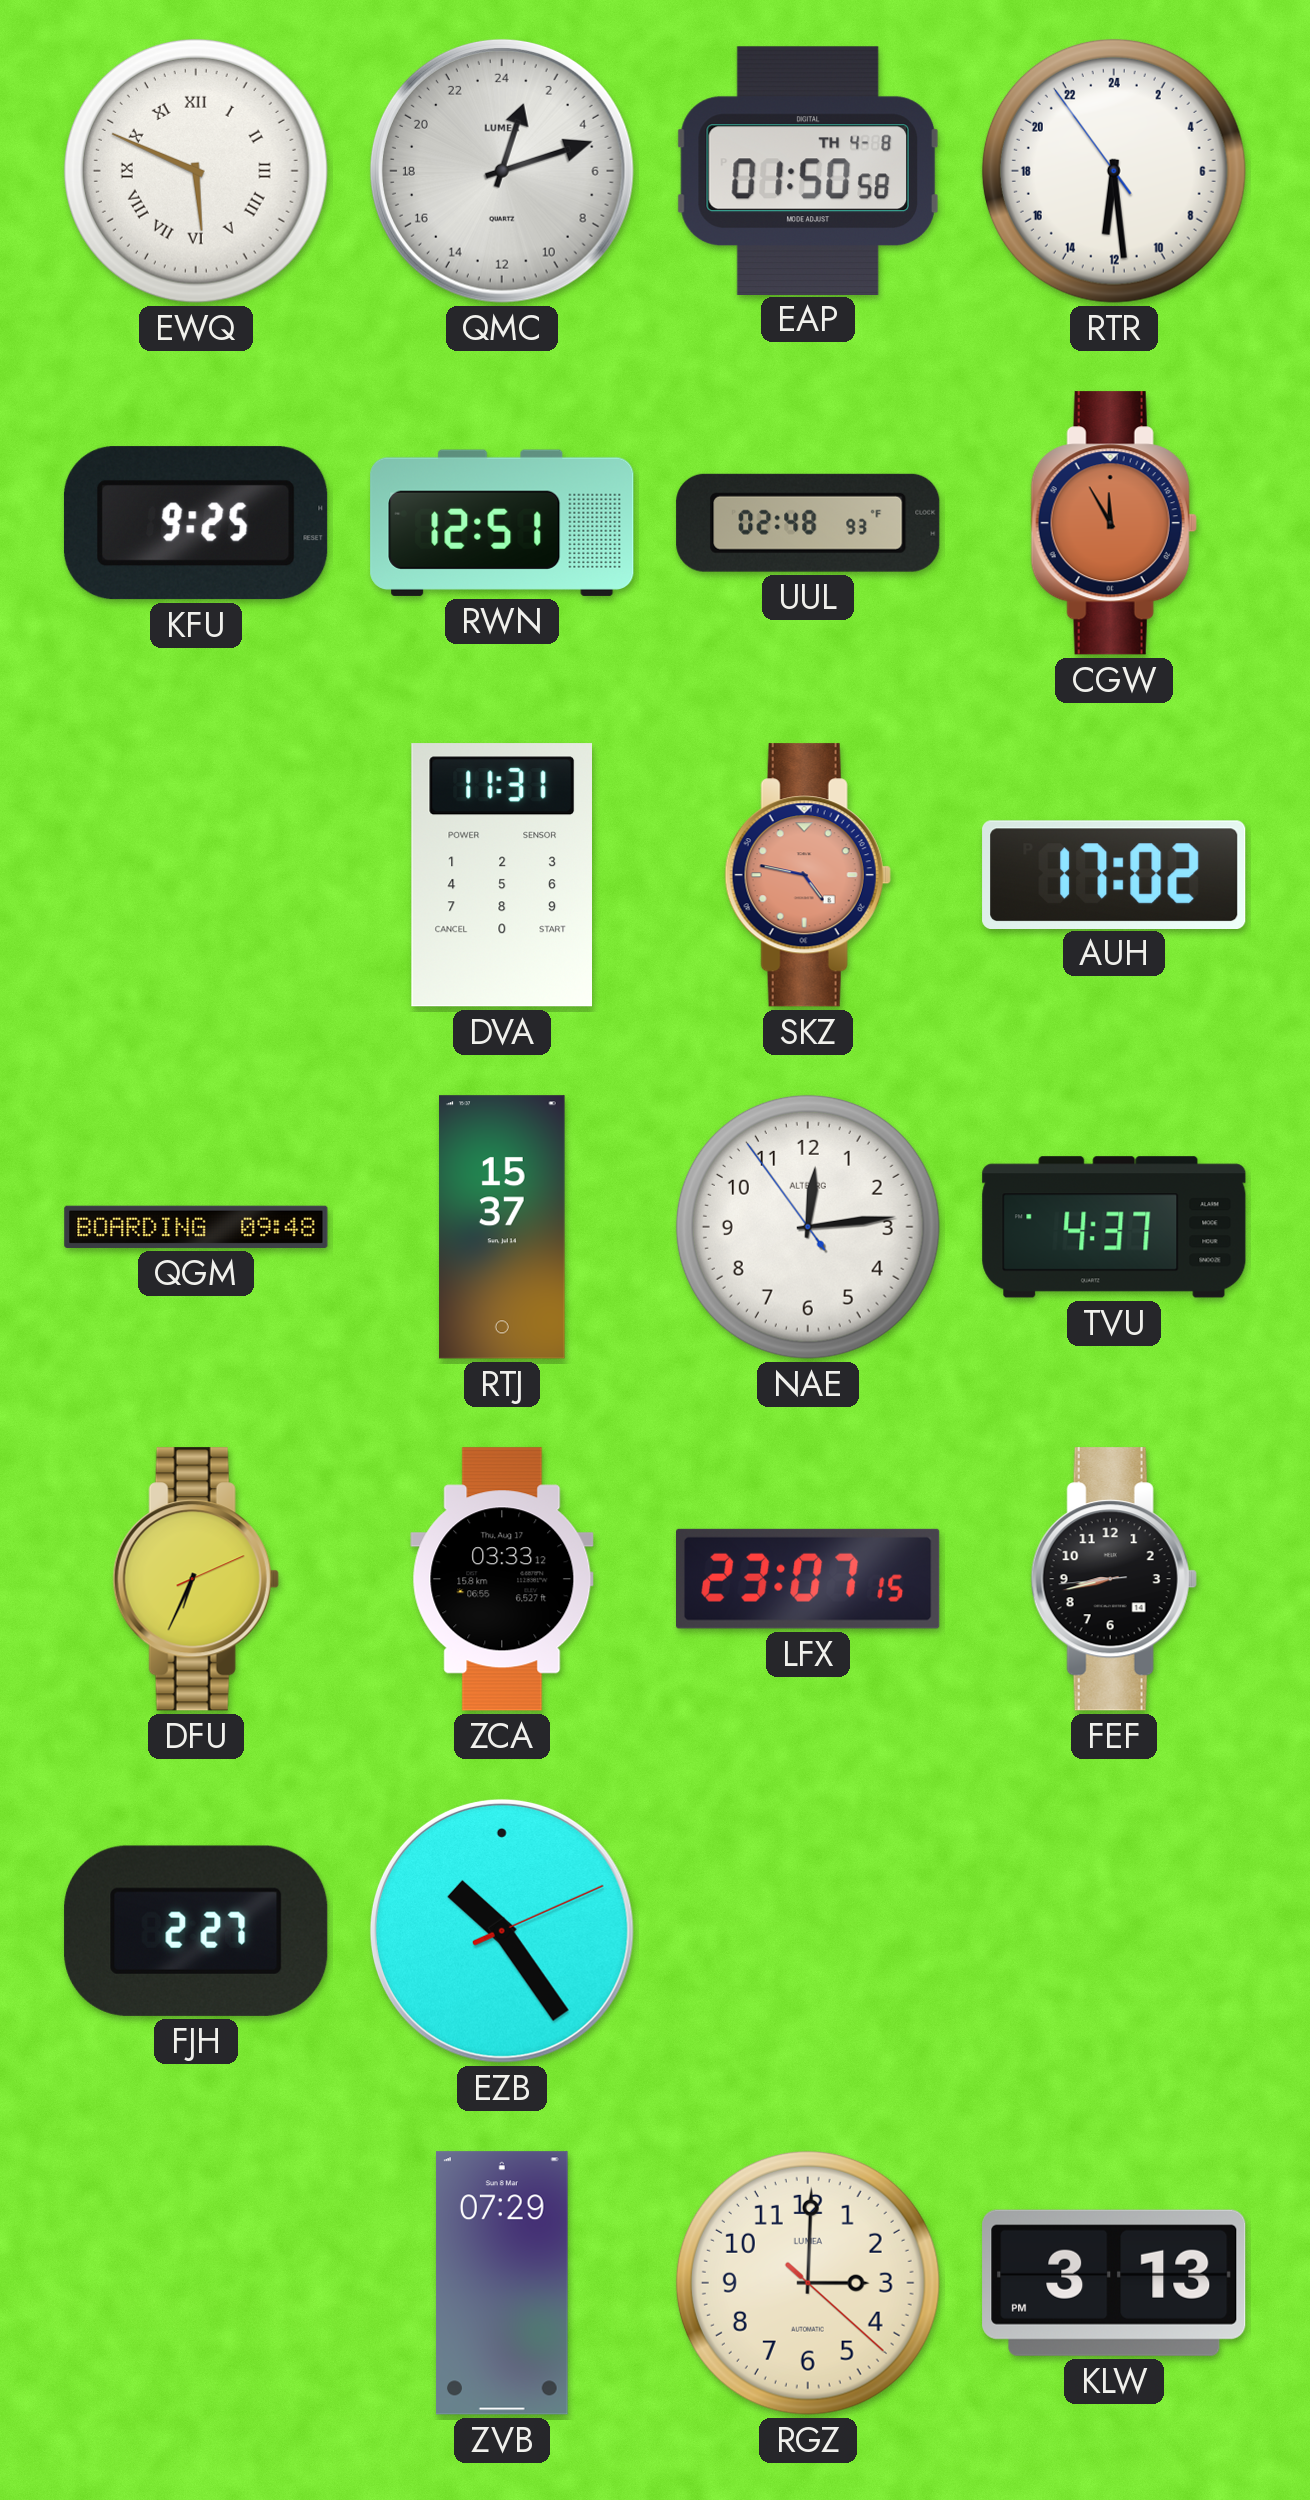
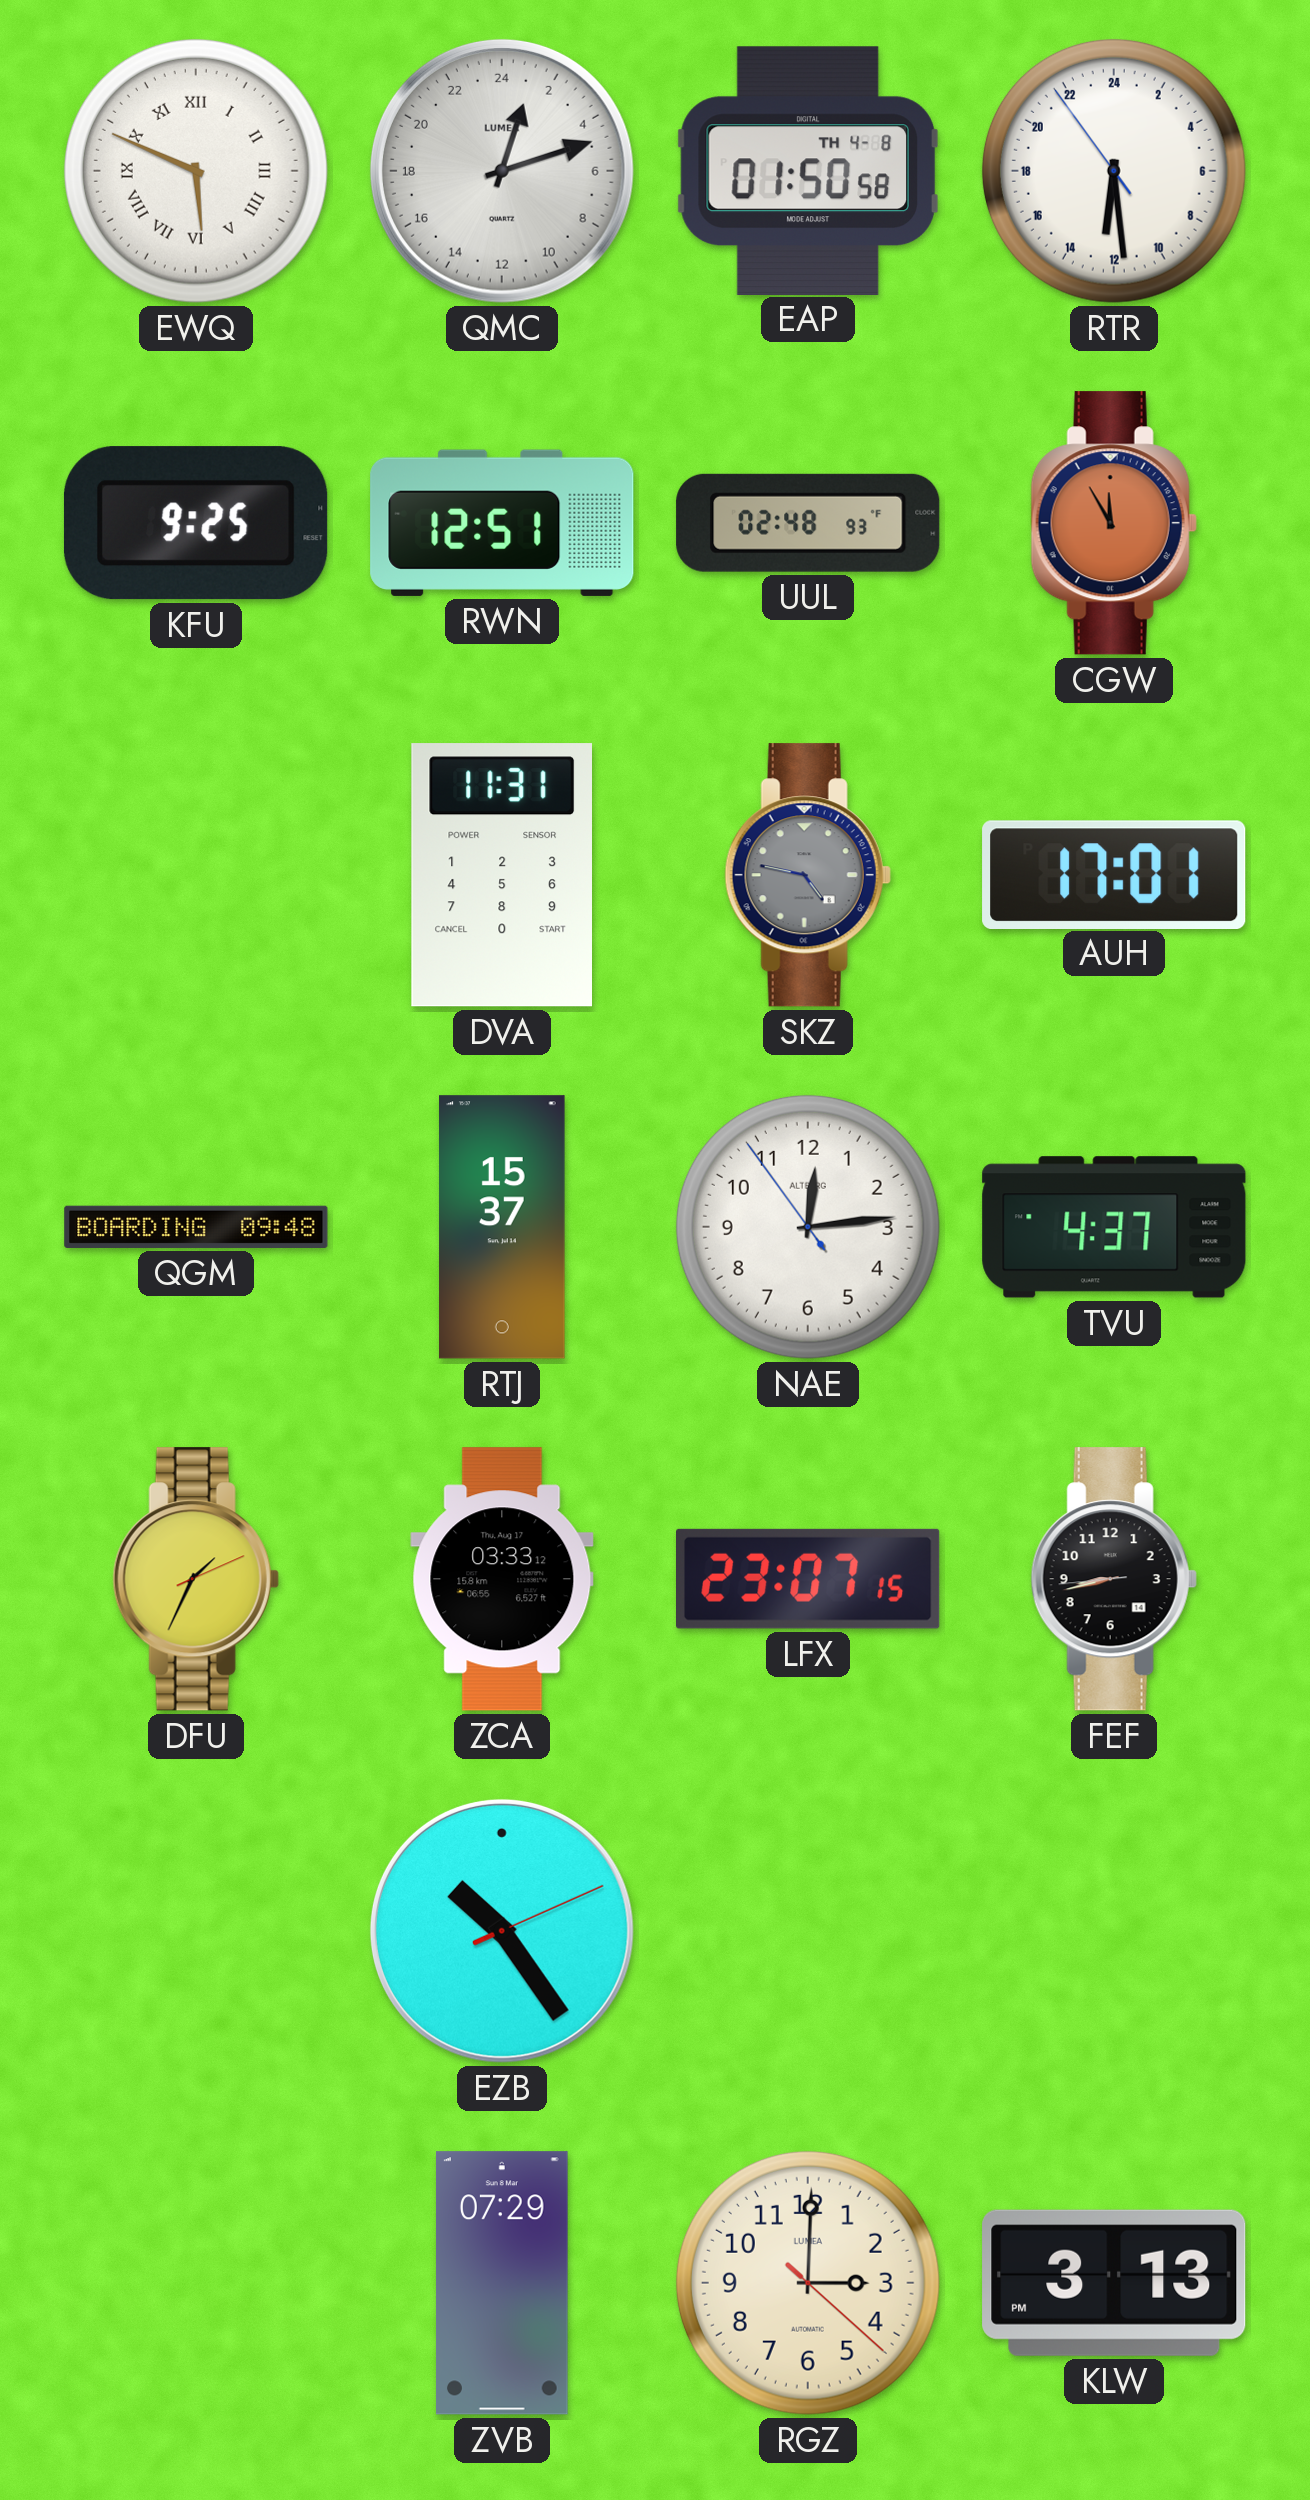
SKZ dial: salmon -> grey (808, 875)
AUH: 17:02 -> 17:01 (1114, 874)
DFU: 6:34 -> 1:34 (196, 1579)
FJH: 2:27 -> none (196, 1931)
